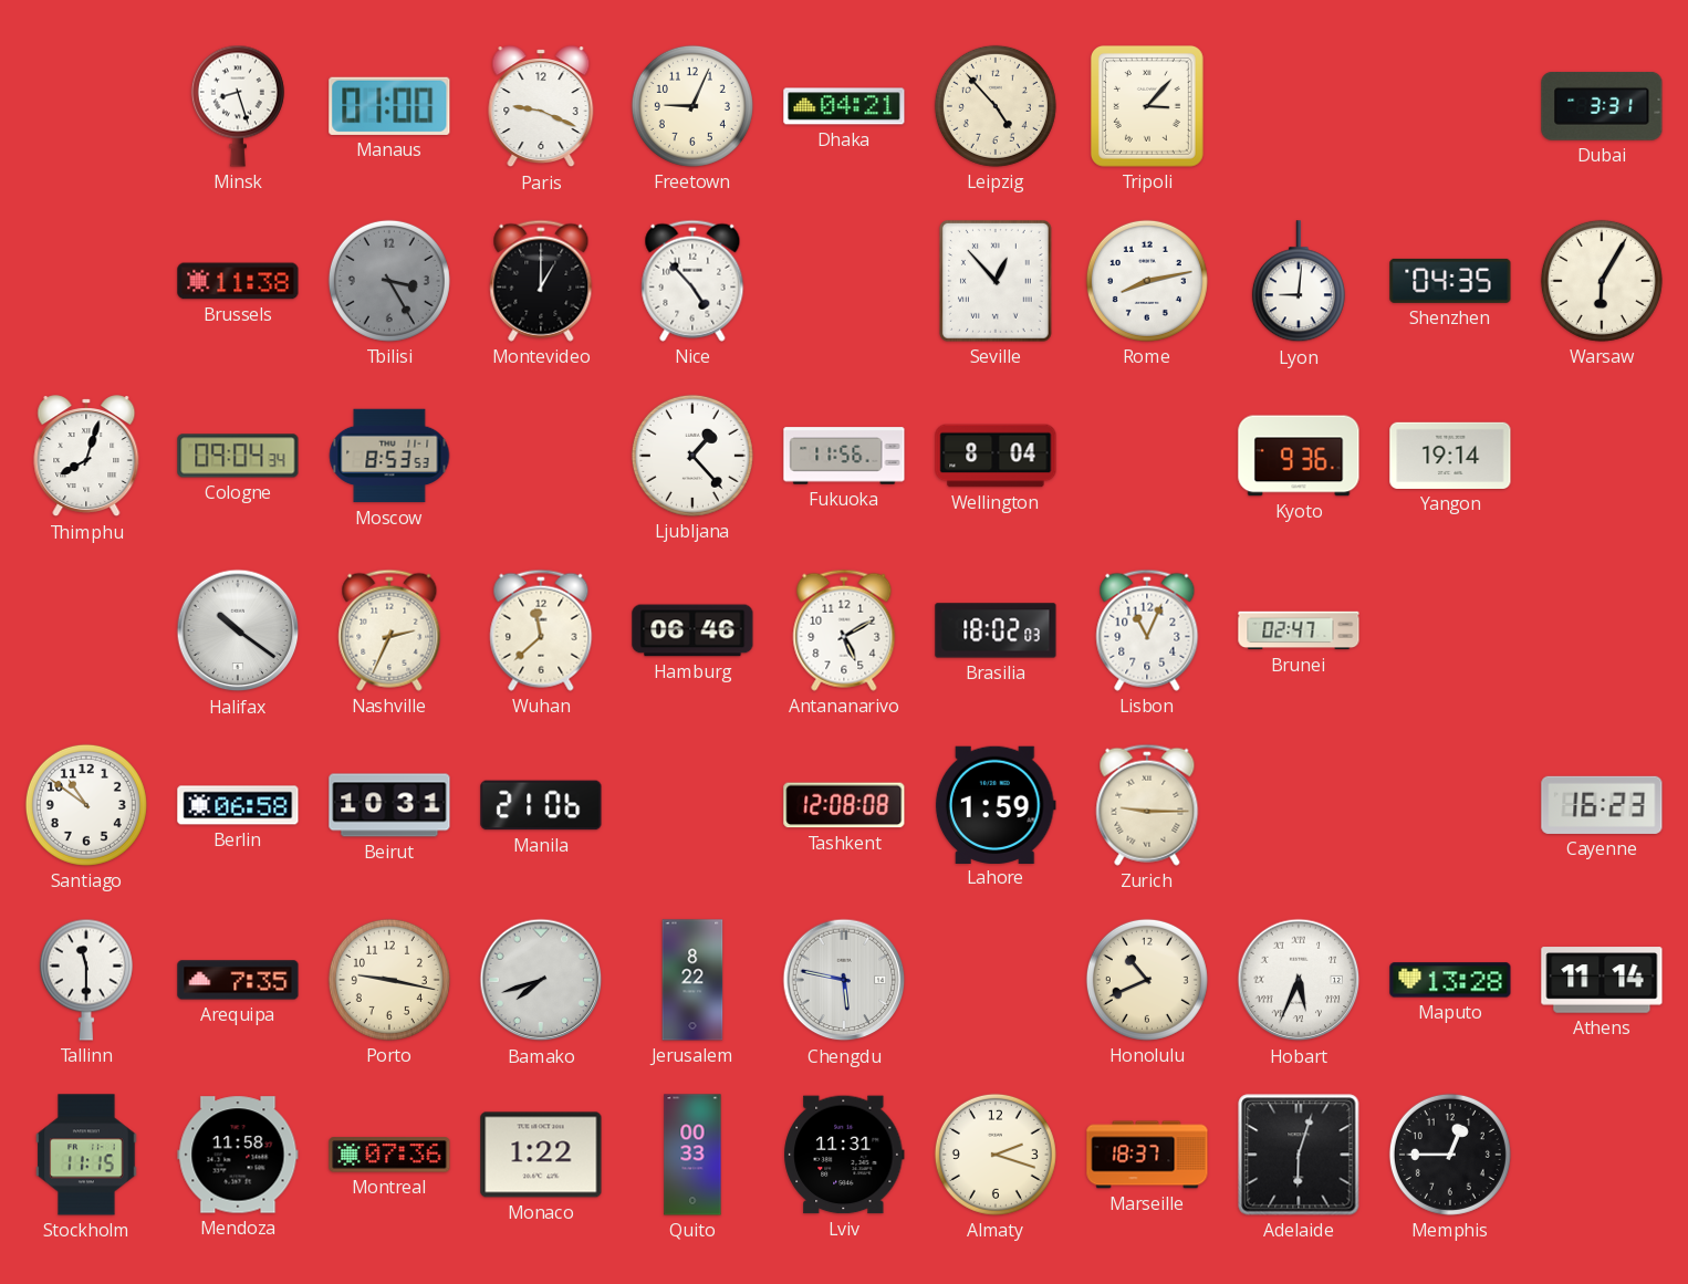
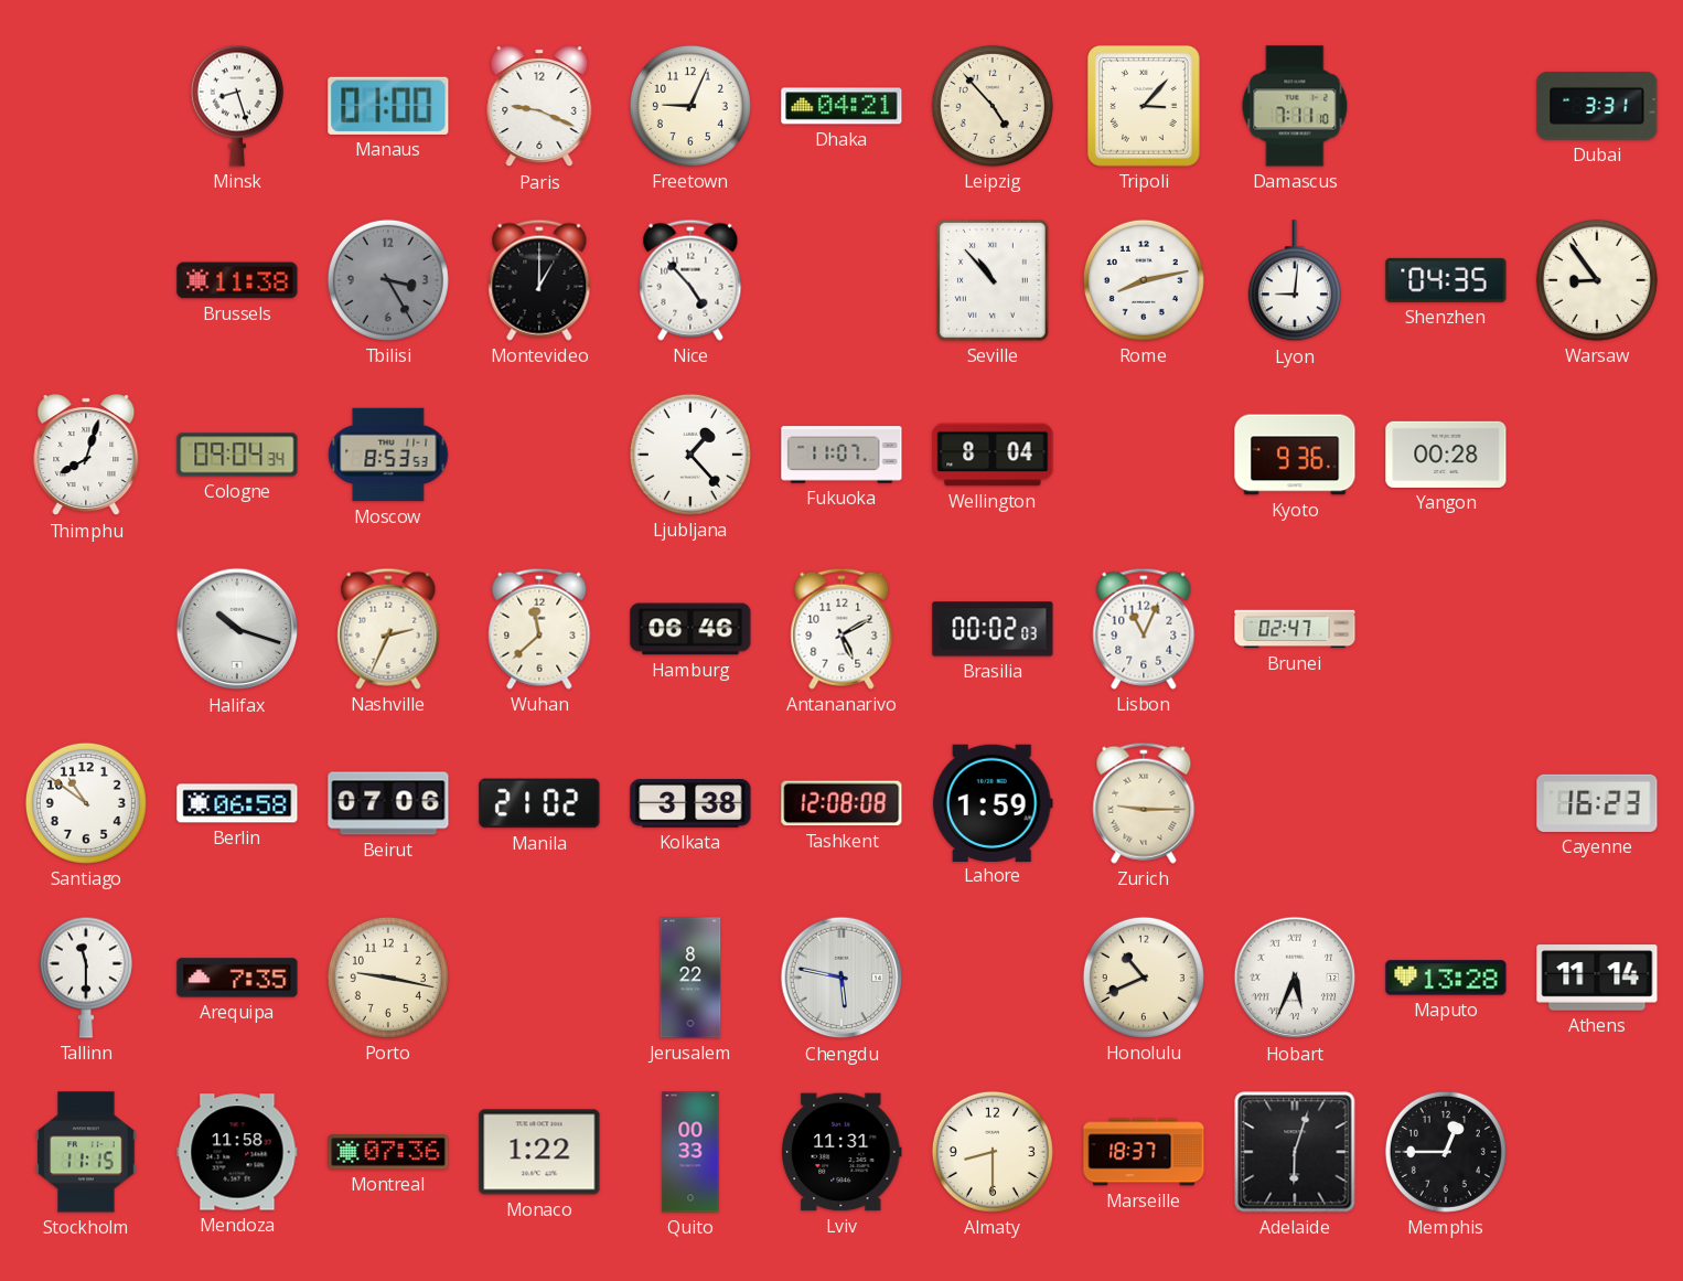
Damascus: none -> 7:11 (1295, 106)
Seville: 12:53 -> 10:53 (993, 281)
Warsaw: 6:05 -> 8:54 (1597, 280)
Fukuoka: 11:56 -> 11:07 (842, 455)
Yangon: 19:14 -> 00:28 (1446, 455)
Halifax: 10:21 -> 10:18 (237, 629)
Brasilia: 18:02 -> 00:02 (993, 629)
Beirut: 10:31 -> 07:06 (388, 803)
Manila: 21:06 -> 21:02 (539, 803)
Kolkata: none -> 3:38 (690, 803)
Bamako: 7:42 -> none (541, 980)
Almaty: 2:18 -> 8:30 (993, 1152)
